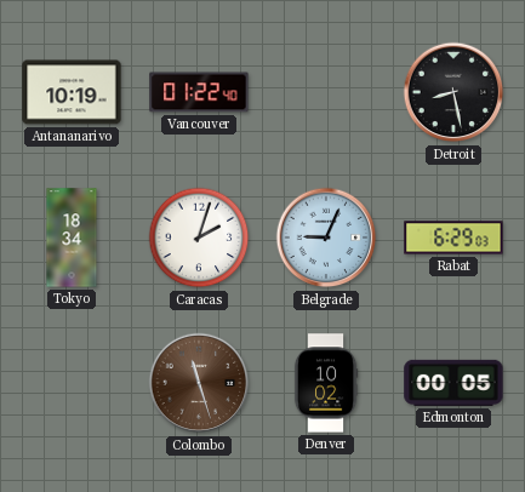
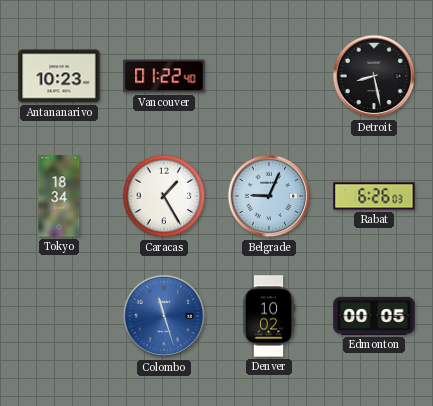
Antananarivo: 10:19 -> 10:23 (59, 76)
Caracas: 2:03 -> 1:25 (164, 196)
Rabat: 6:29 -> 6:26 (374, 196)
Colombo dial: brown -> blue (164, 316)
